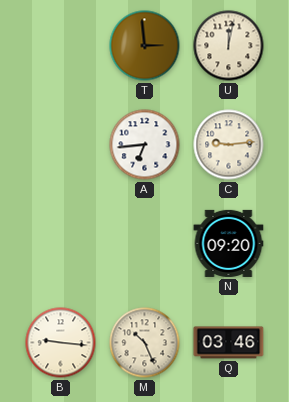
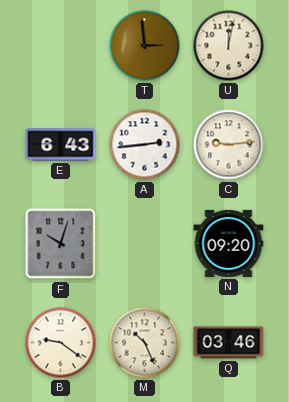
E: none -> 6:43 (61, 145)
A: 6:44 -> 2:44 (145, 145)
F: none -> 10:03 (61, 244)
B: 9:16 -> 9:21 (61, 343)
